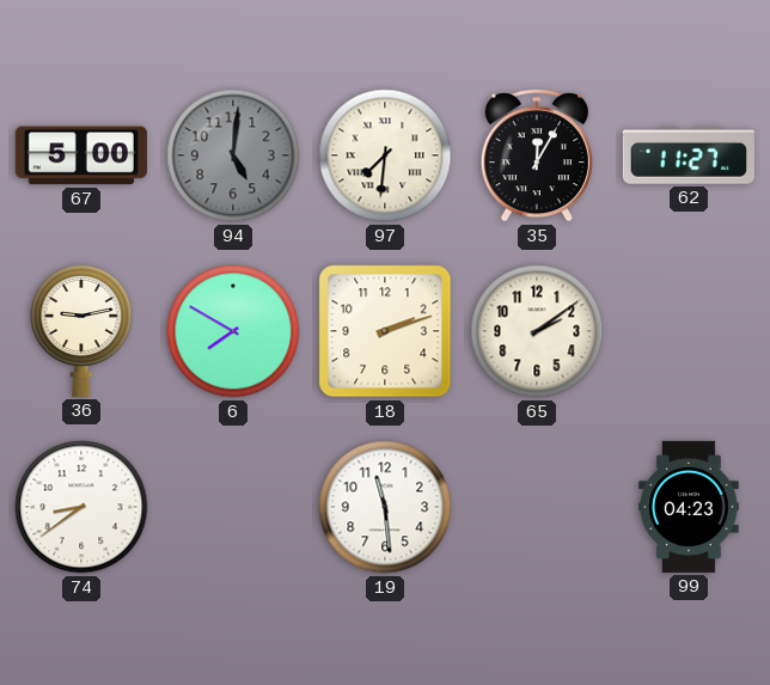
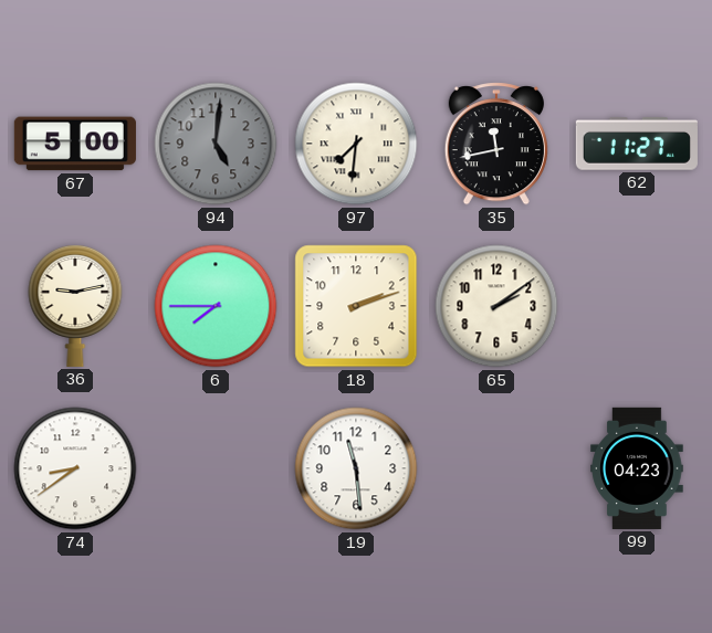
35: 12:05 -> 11:43 (496, 144)
6: 7:50 -> 7:45 (216, 306)
